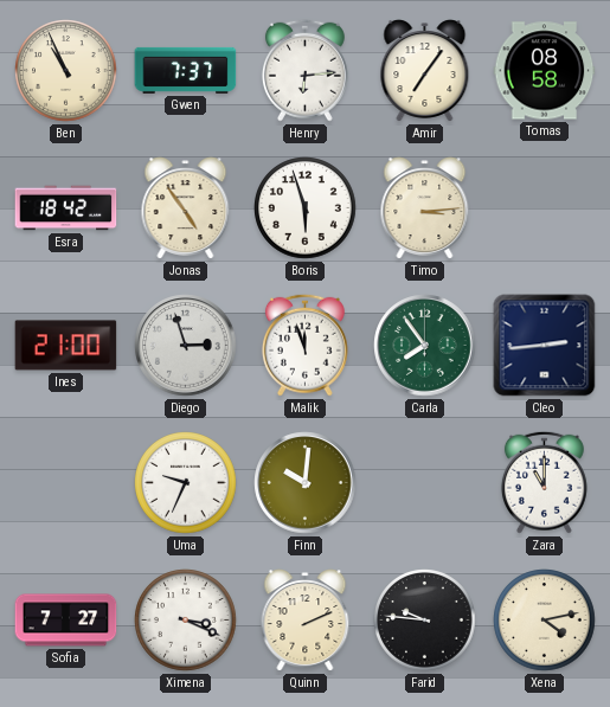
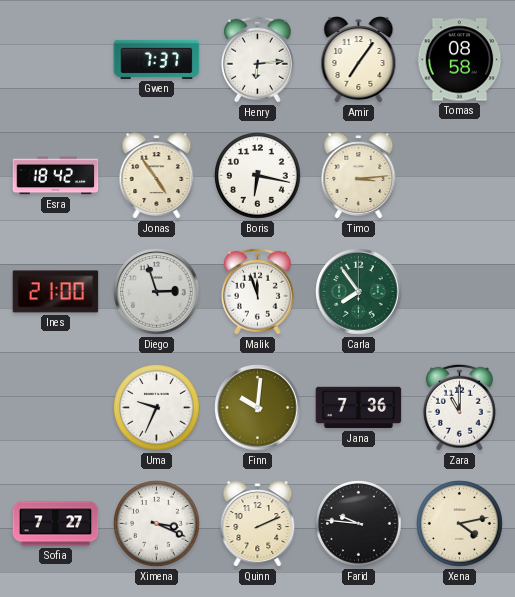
Ben: 10:56 -> none (66, 71)
Boris: 5:57 -> 6:17 (258, 176)
Cleo: 2:44 -> none (545, 346)
Jana: none -> 7:36 (359, 408)
